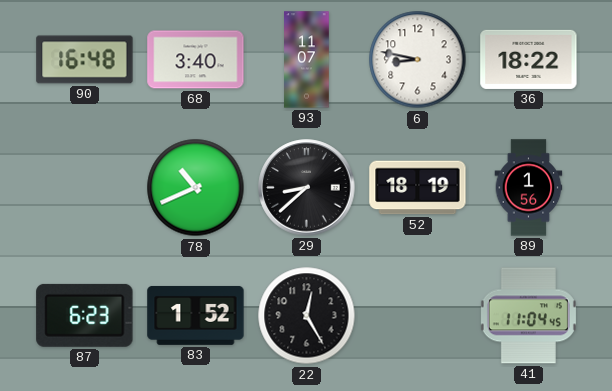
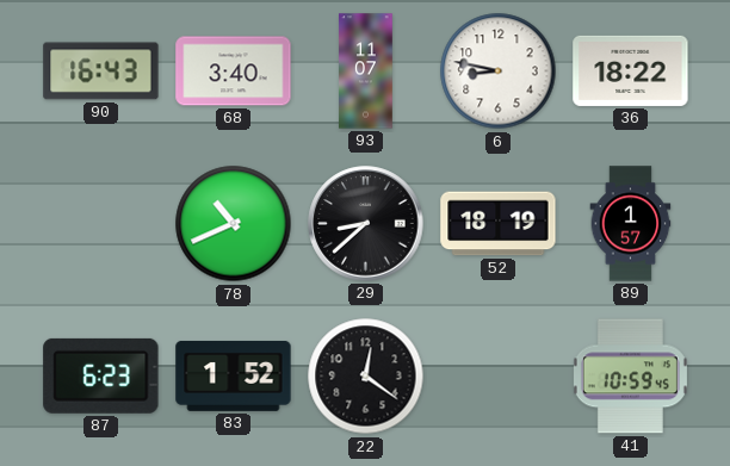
90: 16:48 -> 16:43 (101, 72)
89: 1:56 -> 1:57 (631, 224)
22: 12:25 -> 12:21 (366, 377)
41: 11:04 -> 10:59 (630, 377)
